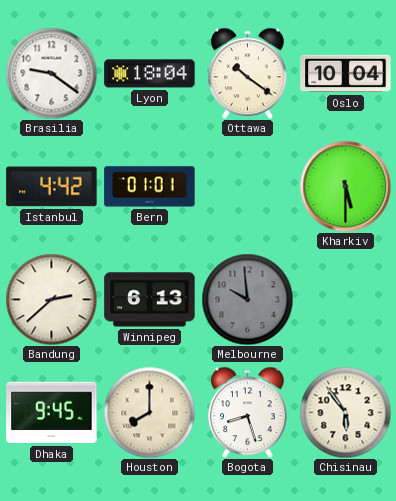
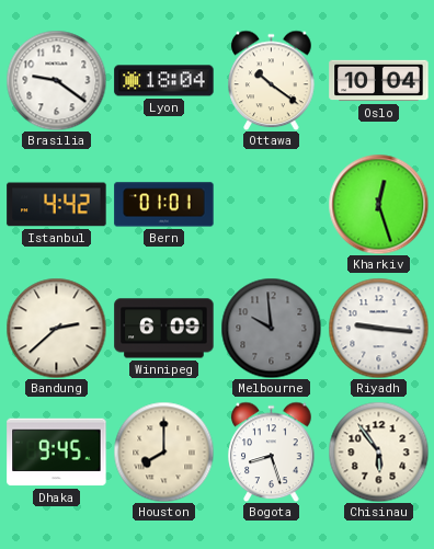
Kharkiv: 5:30 -> 12:27 (378, 204)
Winnipeg: 6:13 -> 6:09 (164, 329)
Riyadh: none -> 9:16 (378, 328)
